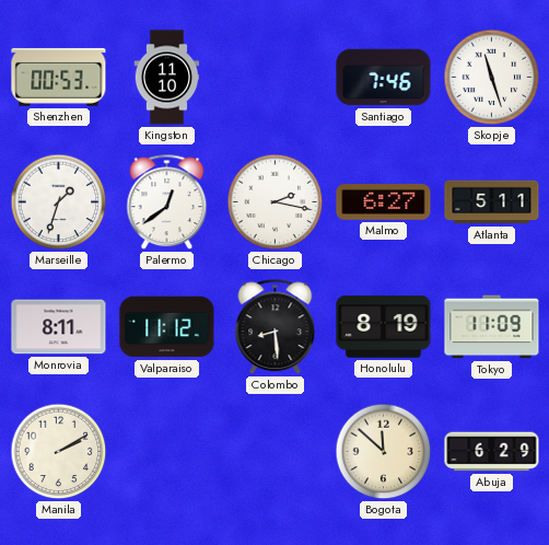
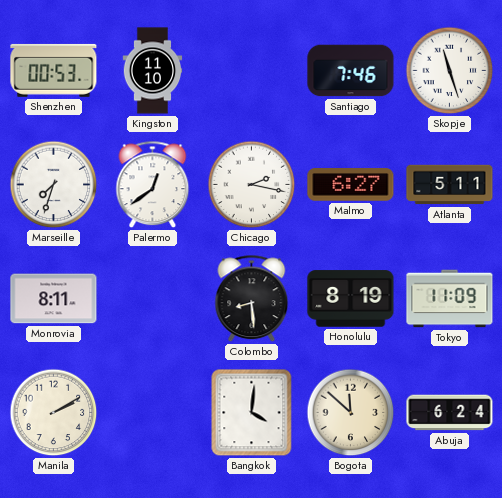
Marseille: 1:33 -> 7:33 (54, 185)
Valparaiso: 11:12 -> none (167, 327)
Bangkok: none -> 4:01 (252, 413)
Abuja: 6:29 -> 6:24 (450, 413)
